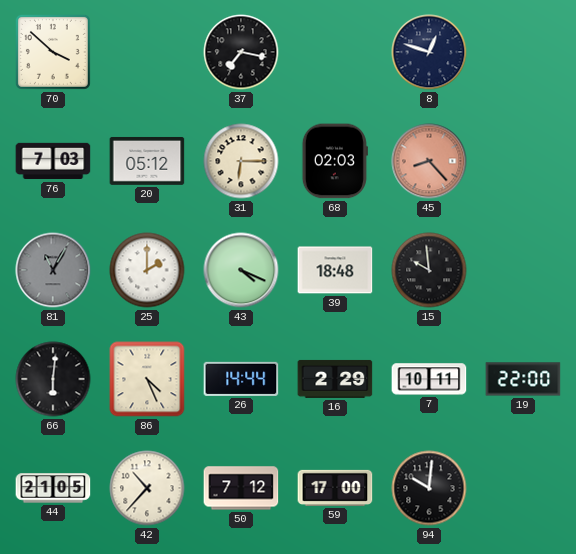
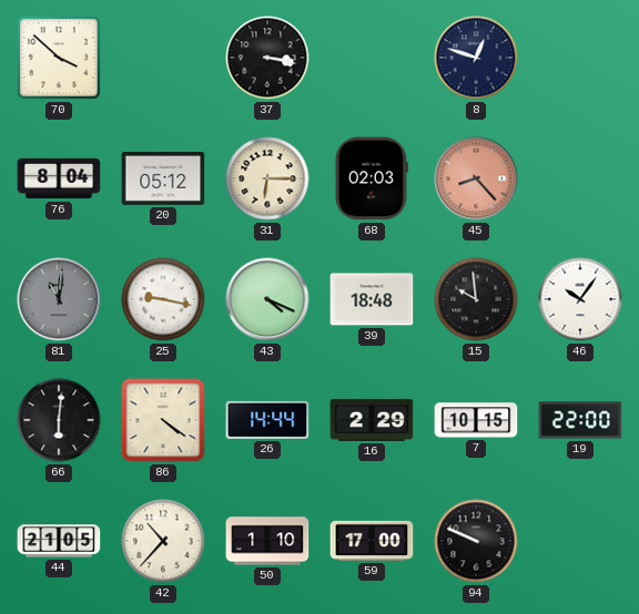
37: 7:17 -> 3:17 (267, 58)
76: 7:03 -> 8:04 (59, 178)
81: 11:05 -> 11:01 (59, 299)
25: 2:00 -> 9:17 (163, 299)
46: none -> 10:06 (580, 299)
86: 4:26 -> 4:21 (163, 420)
7: 10:11 -> 10:15 (476, 420)
50: 7:12 -> 1:10 (267, 541)
94: 10:01 -> 9:49 (476, 541)
